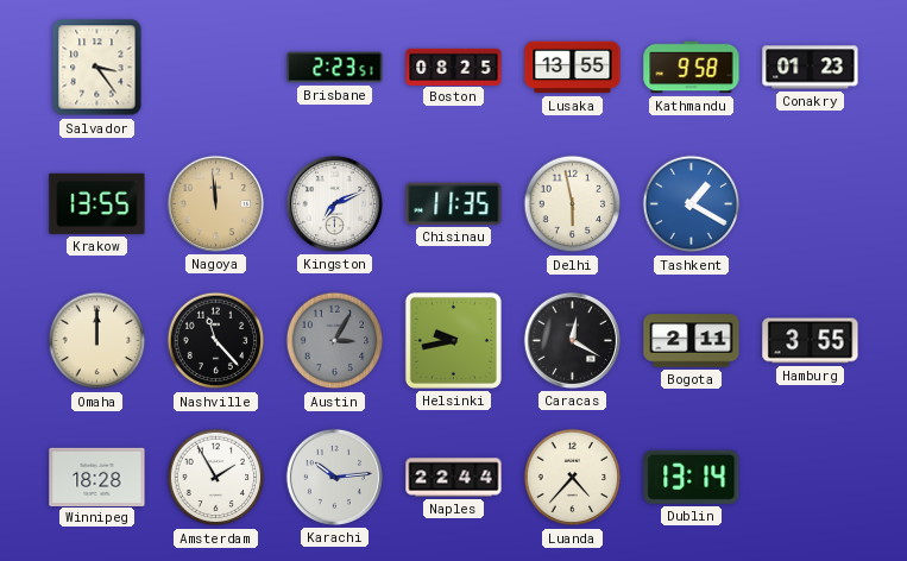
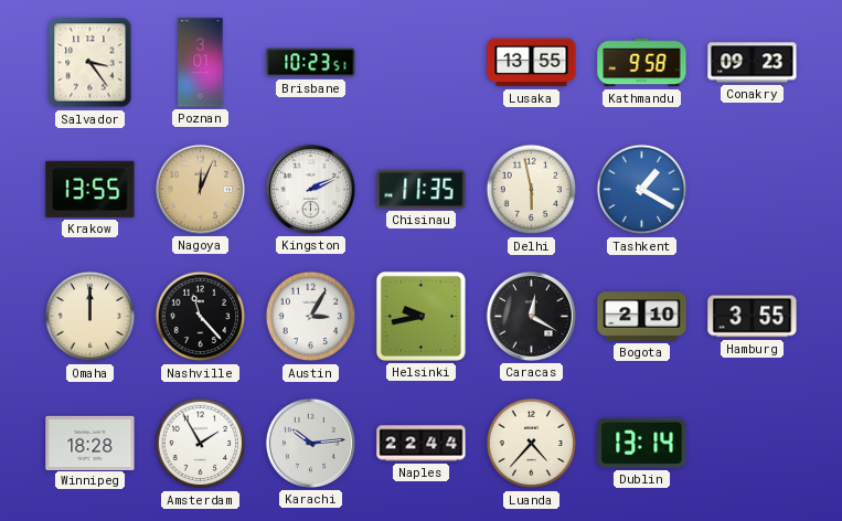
Poznan: none -> 3:01 (201, 63)
Brisbane: 2:23 -> 10:23 (311, 63)
Boston: 08:25 -> none (454, 67)
Conakry: 01:23 -> 09:23 (753, 63)
Nagoya: 11:59 -> 12:04 (200, 189)
Kingston: 7:11 -> 2:11 (310, 189)
Austin dial: grey -> white (311, 317)
Bogota: 2:11 -> 2:10 (642, 317)
